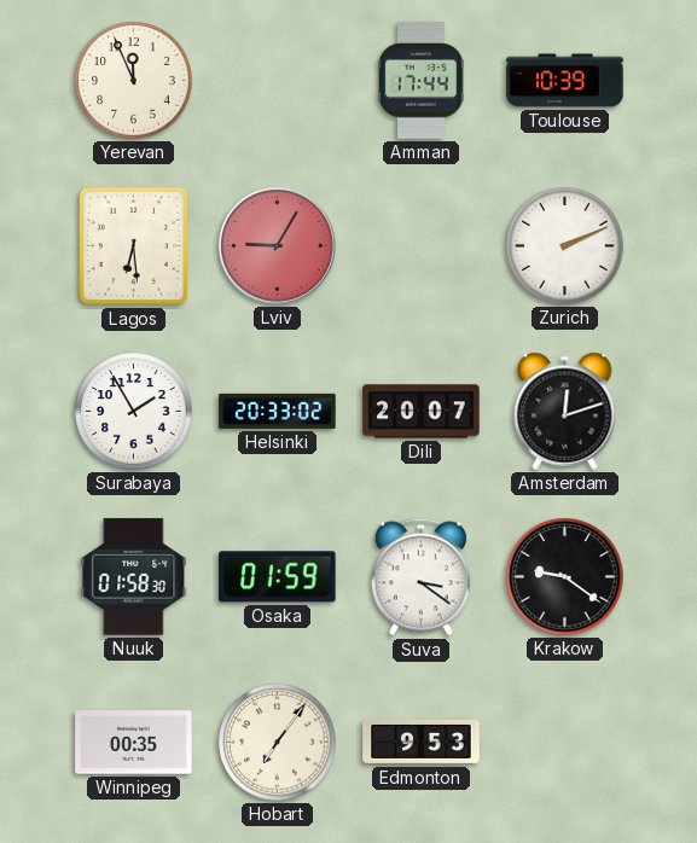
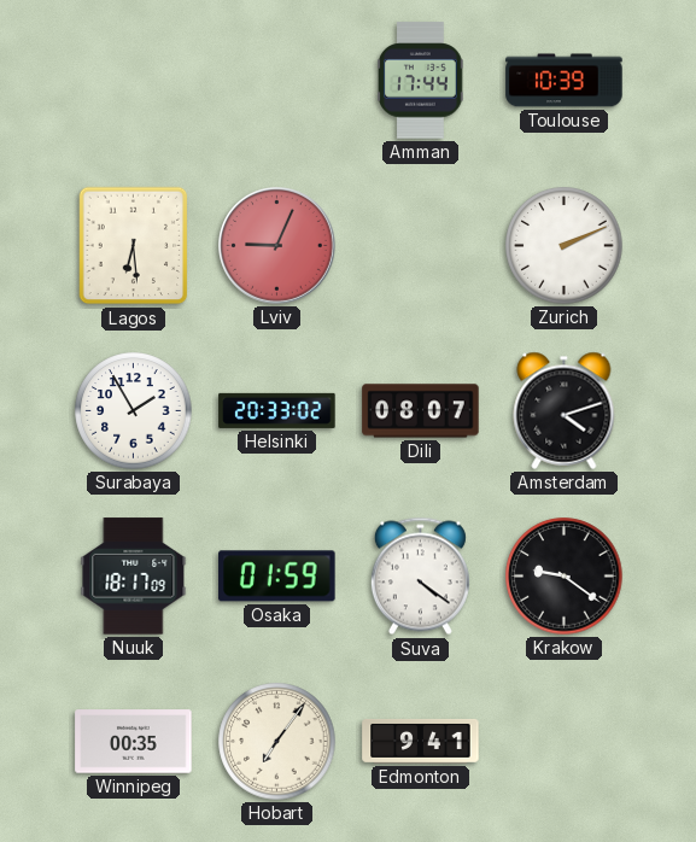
Yerevan: 11:56 -> none (134, 81)
Lviv: 9:05 -> 9:04 (277, 246)
Dili: 20:07 -> 08:07 (421, 411)
Amsterdam: 12:12 -> 4:12 (565, 410)
Nuuk: 01:58 -> 18:17 (134, 577)
Suva: 3:21 -> 4:21 (420, 577)
Edmonton: 9:53 -> 9:41 (421, 741)
